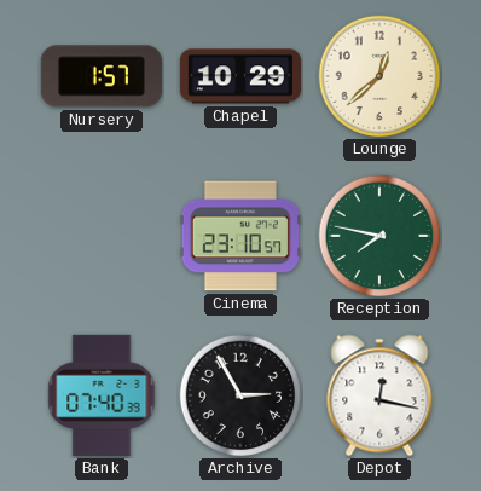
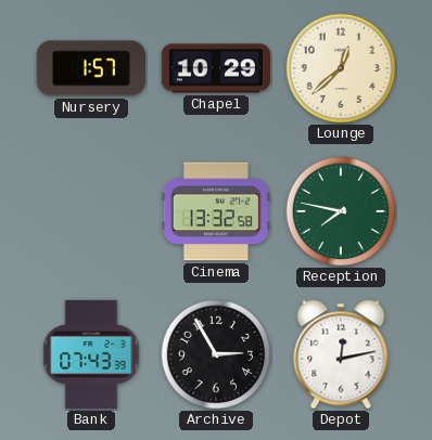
Cinema: 23:10 -> 13:32 (216, 211)
Bank: 07:40 -> 07:43 (91, 354)
Depot: 12:17 -> 12:13 (341, 354)
